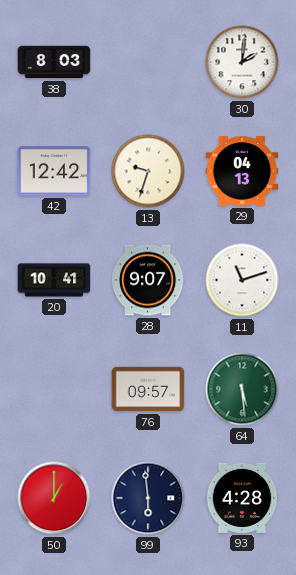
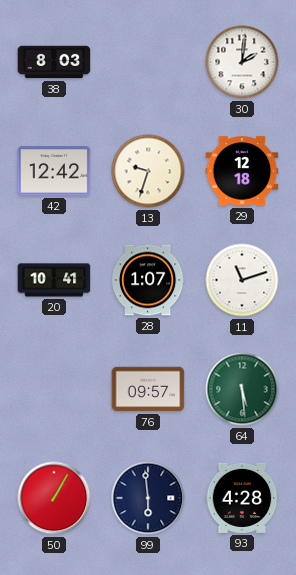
29: 04:13 -> 12:18 (242, 171)
28: 9:07 -> 1:07 (148, 280)
50: 1:00 -> 1:05 (54, 498)
